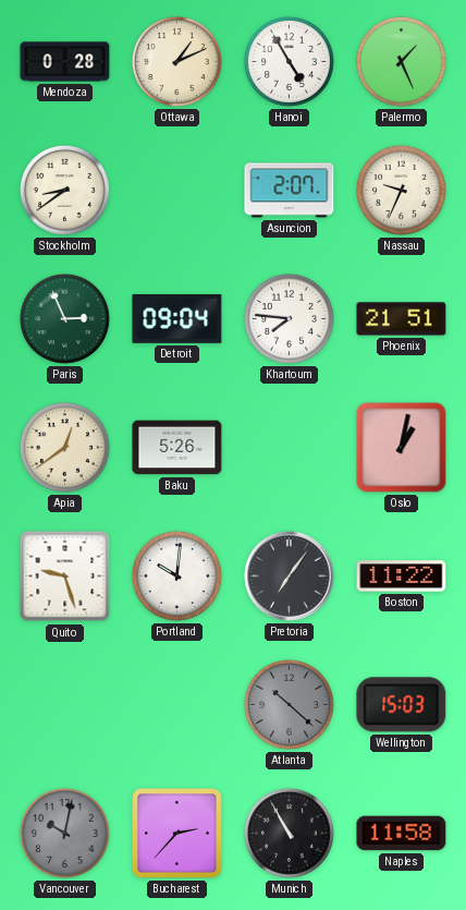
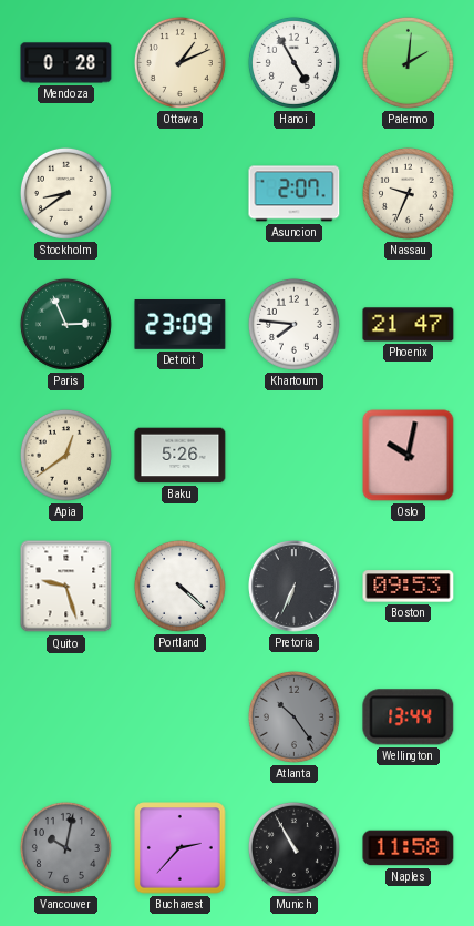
Palermo: 1:26 -> 2:01 (408, 62)
Detroit: 09:04 -> 23:09 (181, 325)
Phoenix: 21:51 -> 21:47 (409, 325)
Oslo: 1:02 -> 10:02 (409, 456)
Portland: 10:01 -> 4:22 (179, 586)
Pretoria: 7:06 -> 6:34 (295, 587)
Boston: 11:22 -> 09:53 (409, 587)
Atlanta: 10:22 -> 10:24 (293, 716)
Wellington: 15:03 -> 13:44 (409, 718)
